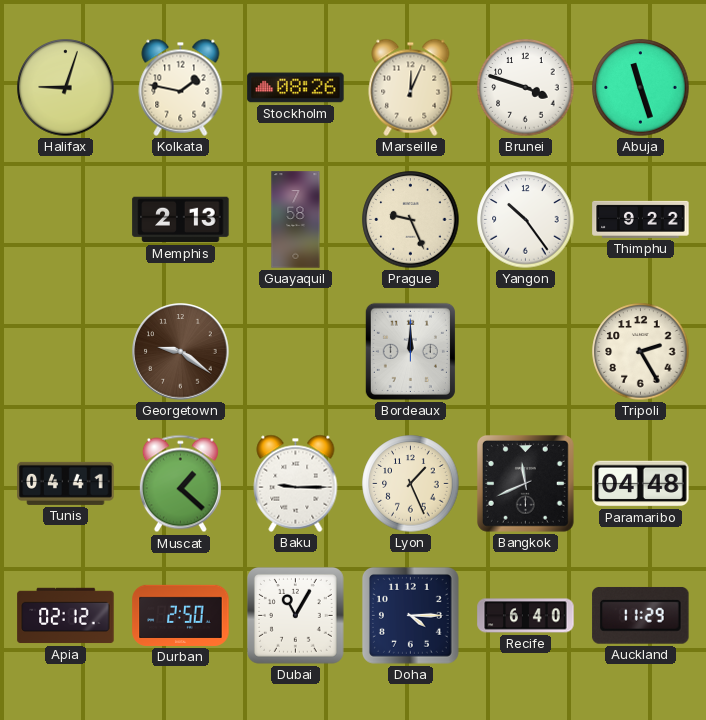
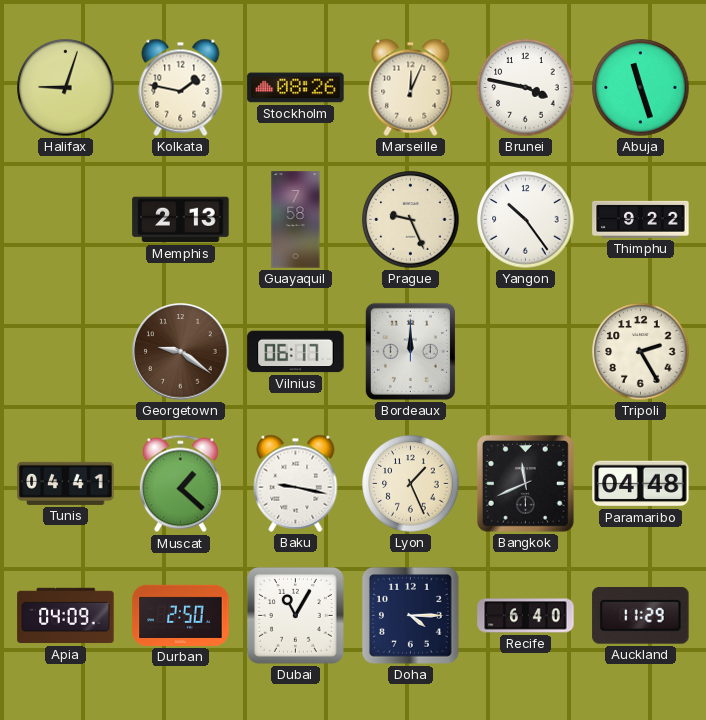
Brunei: 3:48 -> 3:47 (526, 88)
Vilnius: none -> 06:17 (296, 352)
Baku: 9:15 -> 9:17 (296, 483)
Apia: 02:12 -> 04:09 (66, 616)
